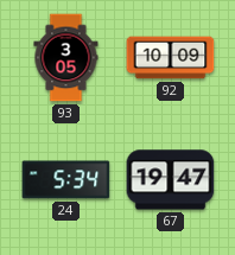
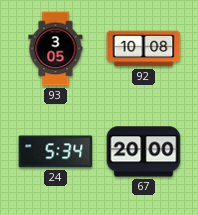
92: 10:09 -> 10:08 (144, 49)
67: 19:47 -> 20:00 (144, 152)
